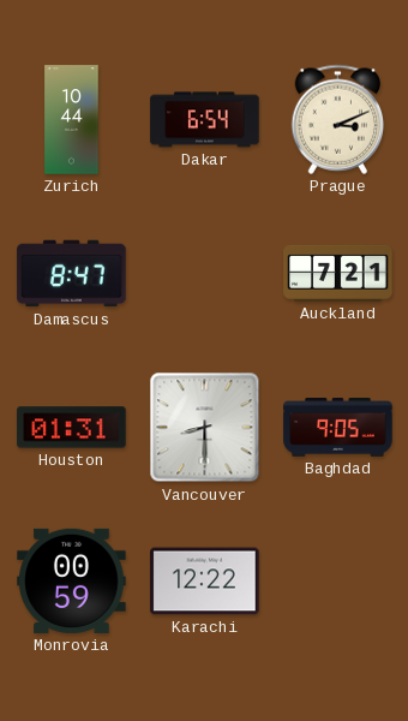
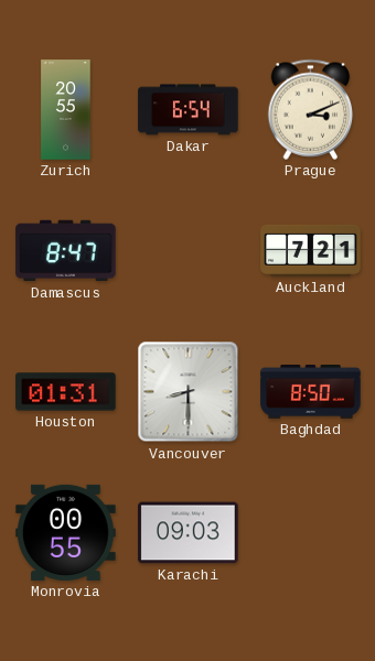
Zurich: 10:44 -> 20:55 (66, 110)
Baghdad: 9:05 -> 8:50 (311, 392)
Monrovia: 00:59 -> 00:55 (66, 532)
Karachi: 12:22 -> 09:03 (189, 533)
